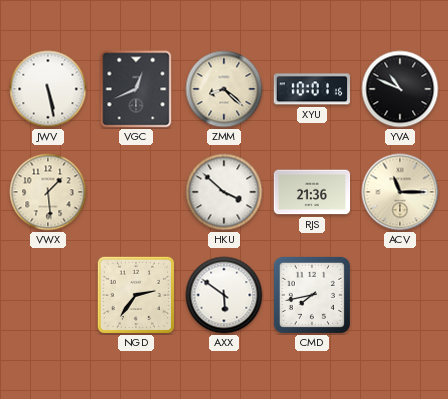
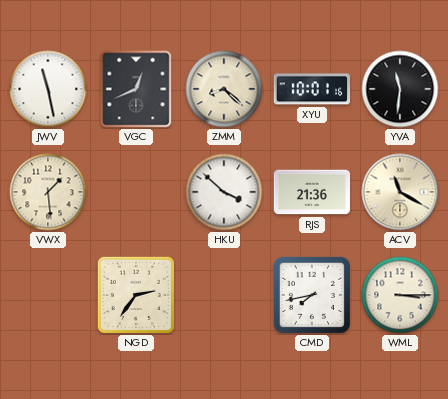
JWV: 5:28 -> 11:28 (48, 89)
YVA: 10:49 -> 11:31 (400, 89)
ACV: 11:15 -> 11:20 (400, 192)
AXX: 5:51 -> none (224, 295)
WML: none -> 3:15 (400, 295)
